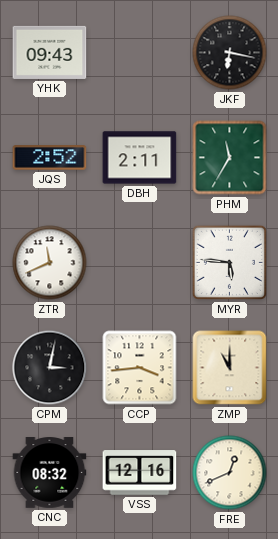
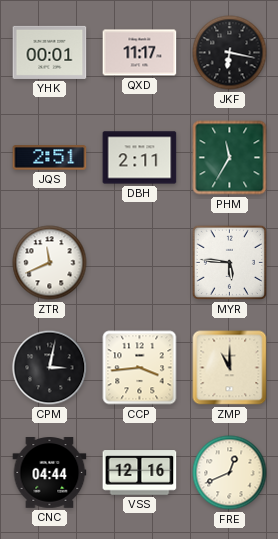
YHK: 09:43 -> 00:01 (50, 52)
QXD: none -> 11:17 (140, 53)
JQS: 2:52 -> 2:51 (50, 158)
CNC: 08:32 -> 04:44 (50, 473)
